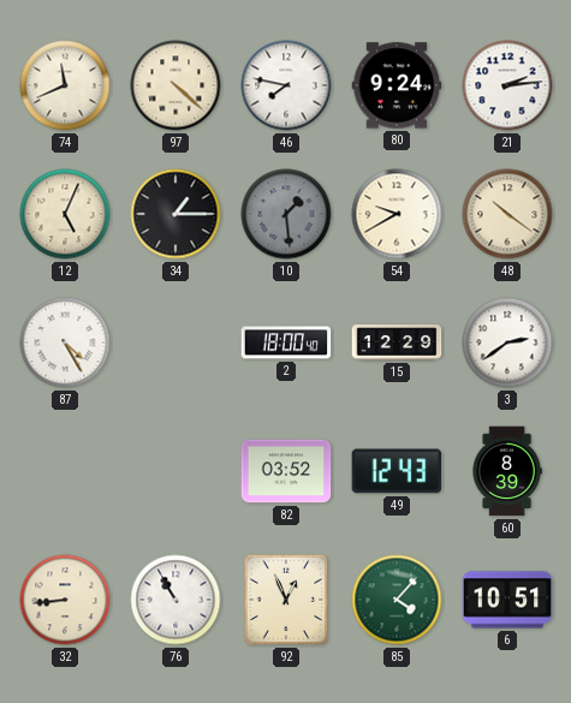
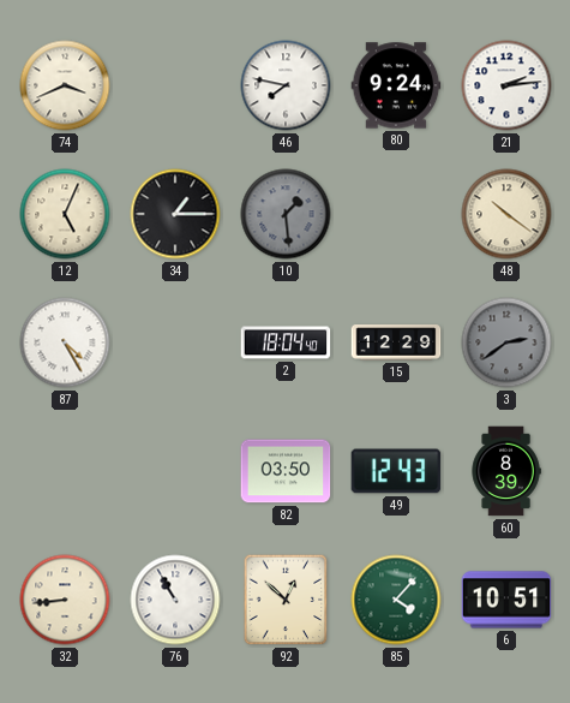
74: 11:41 -> 3:41 (65, 85)
97: 4:22 -> none (176, 85)
54: 9:40 -> none (397, 214)
2: 18:00 -> 18:04 (286, 342)
3 dial: white -> grey (506, 342)
82: 03:52 -> 03:50 (286, 471)
92: 12:56 -> 12:52 (286, 600)
